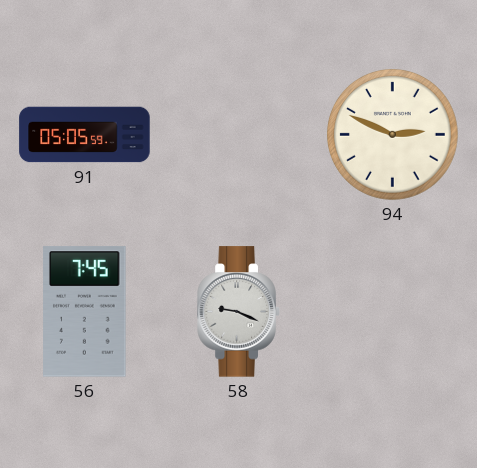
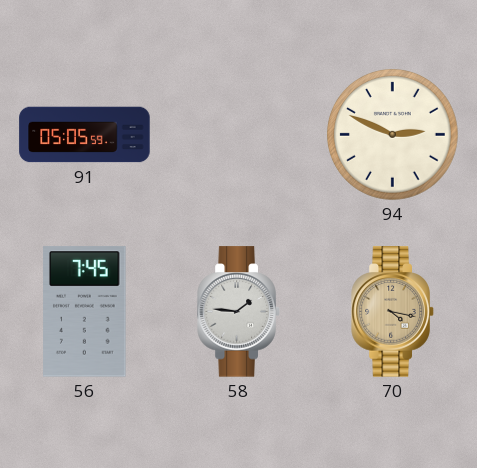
58: 9:19 -> 1:46 (239, 312)
70: none -> 4:17 (393, 312)
